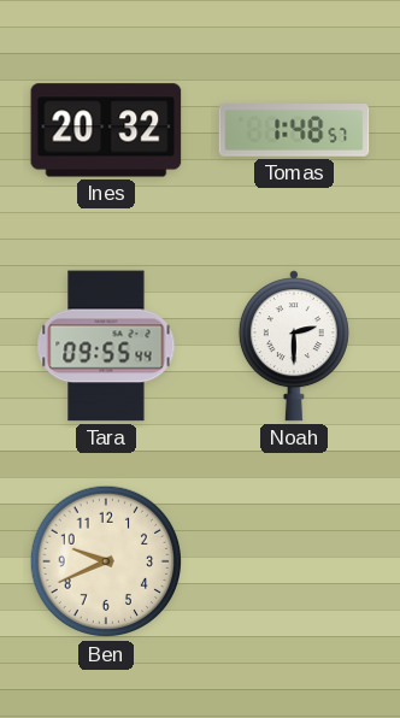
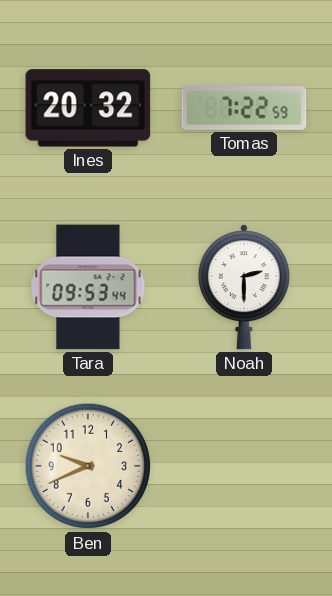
Tomas: 1:48 -> 7:22 (244, 109)
Tara: 09:55 -> 09:53 (88, 287)
